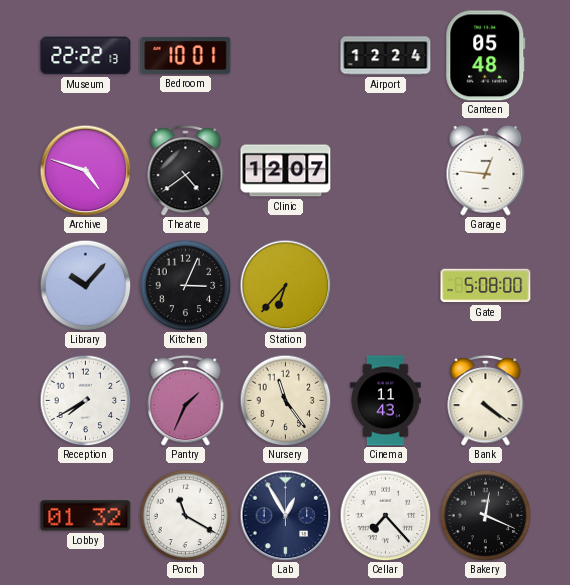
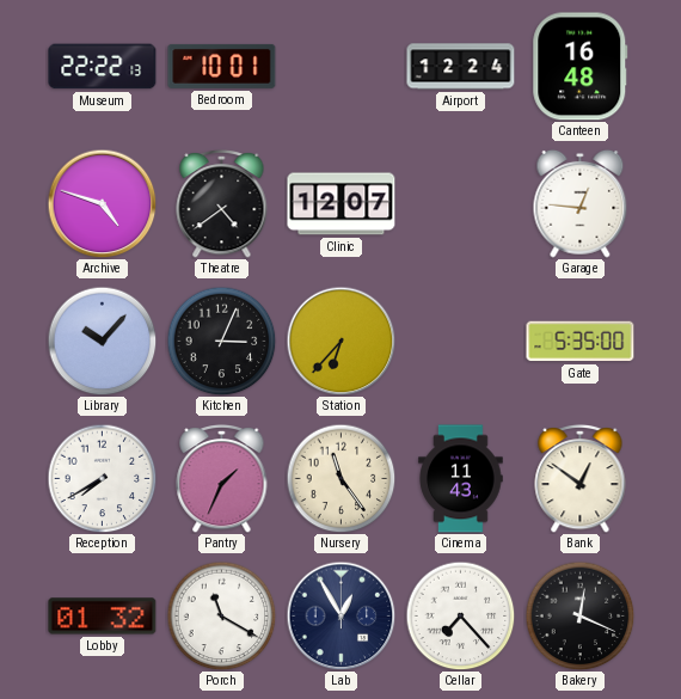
Canteen: 05:48 -> 16:48 (581, 67)
Gate: 5:08 -> 5:35 (581, 342)
Bank: 4:21 -> 12:51 (581, 478)
